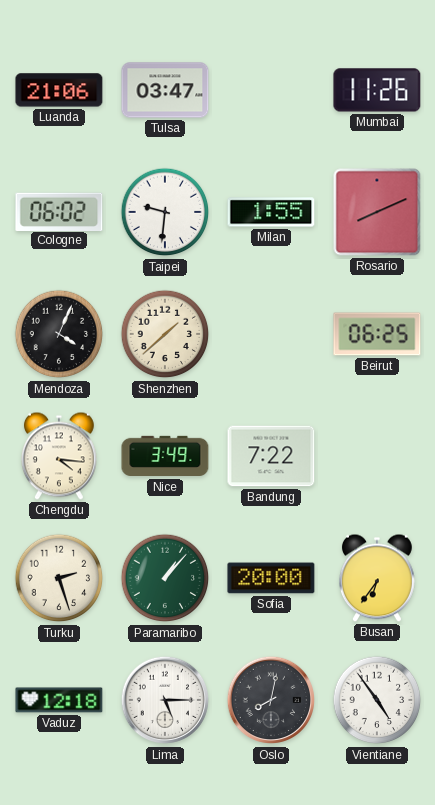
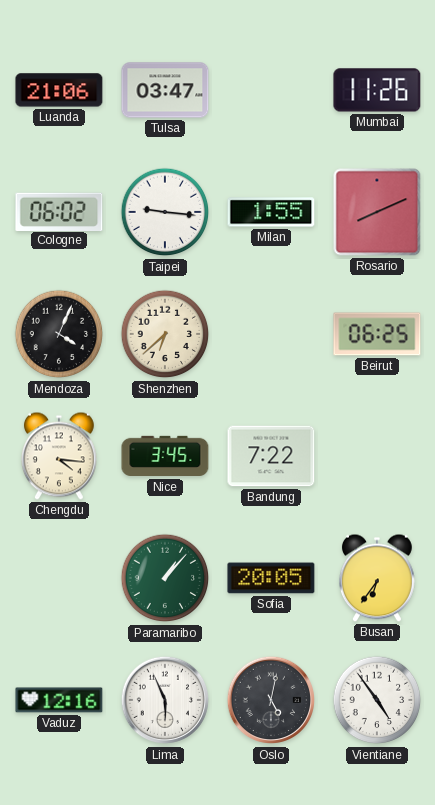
Taipei: 9:31 -> 9:16 (165, 212)
Shenzhen: 1:38 -> 6:38 (165, 334)
Nice: 3:49 -> 3:45 (165, 456)
Turku: 2:27 -> none (59, 578)
Sofia: 20:00 -> 20:05 (271, 578)
Vaduz: 12:18 -> 12:16 (59, 700)
Lima: 5:15 -> 5:56 (165, 700)
Oslo: 8:02 -> 5:02 (271, 700)
